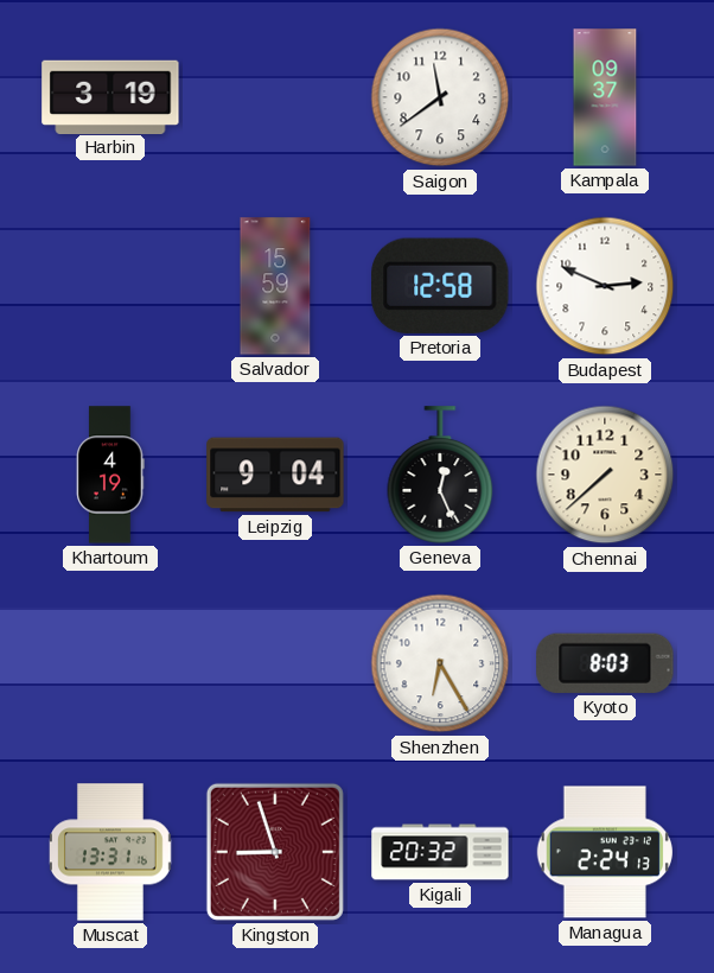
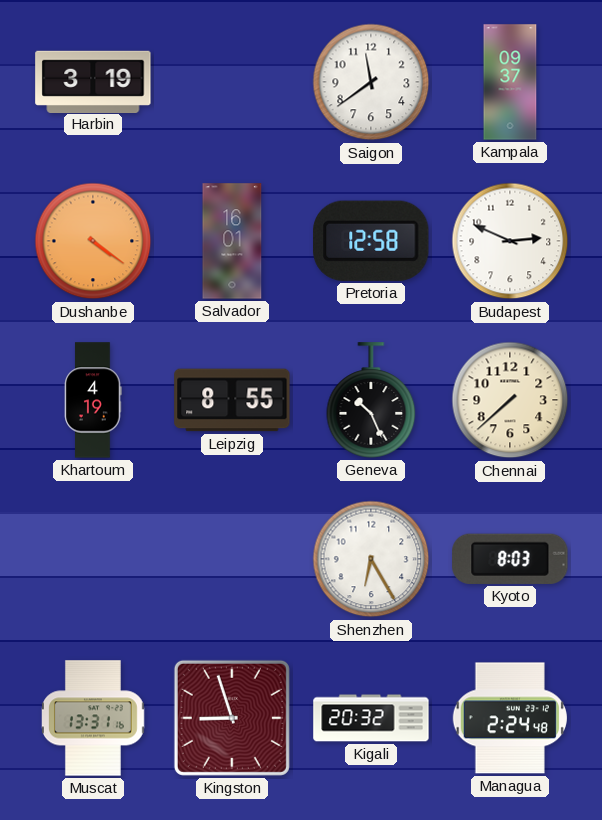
Dushanbe: none -> 4:21 (93, 241)
Salvador: 15:59 -> 16:01 (232, 241)
Leipzig: 9:04 -> 8:55 (232, 400)
Geneva: 12:26 -> 10:26 (371, 400)
Managua: 2:24:13 -> 2:24:48 (510, 718)
